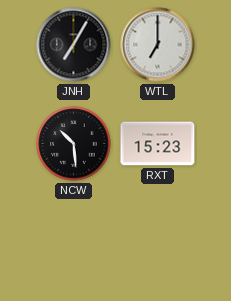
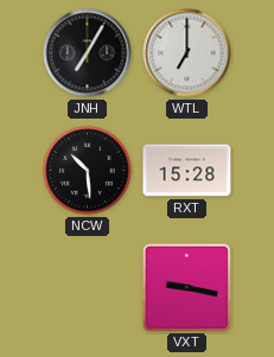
RXT: 15:23 -> 15:28 (187, 171)
VXT: none -> 9:17 (186, 287)
